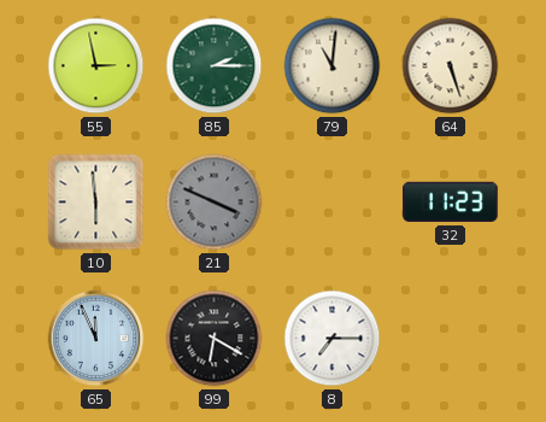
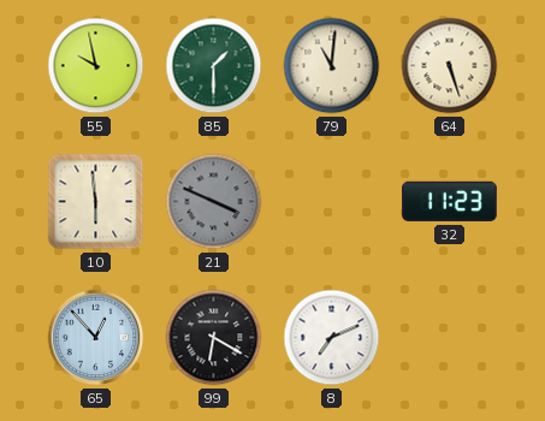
55: 2:58 -> 9:58 (96, 66)
85: 2:15 -> 1:30 (214, 66)
65: 11:56 -> 12:53 (96, 338)
8: 7:15 -> 7:11 (332, 338)
